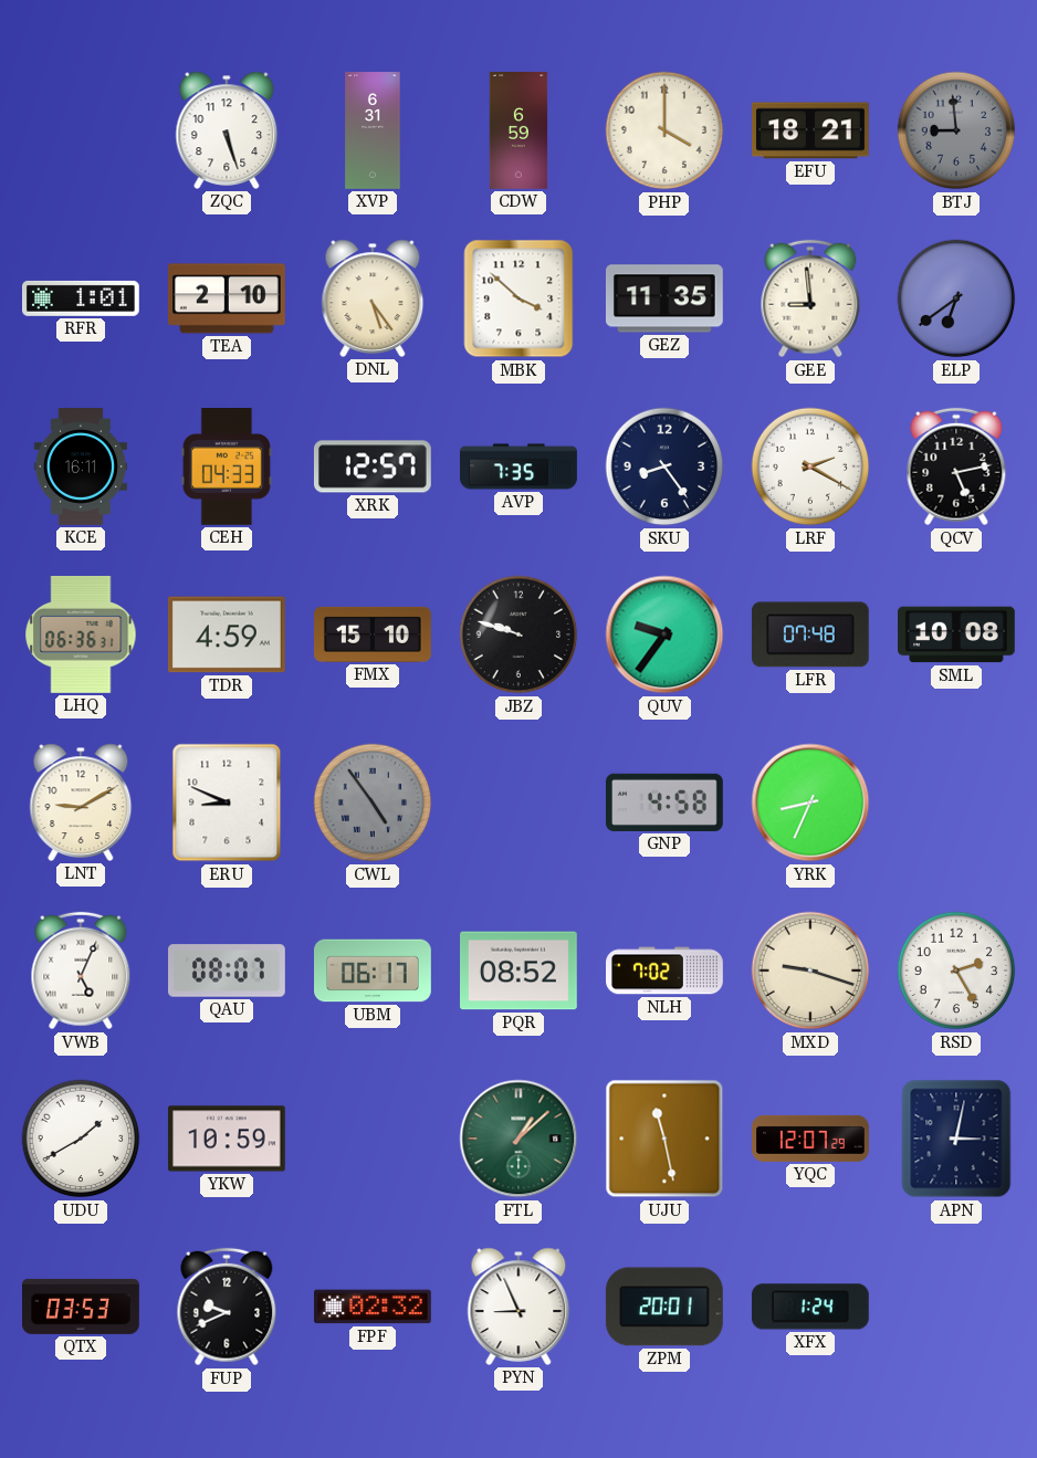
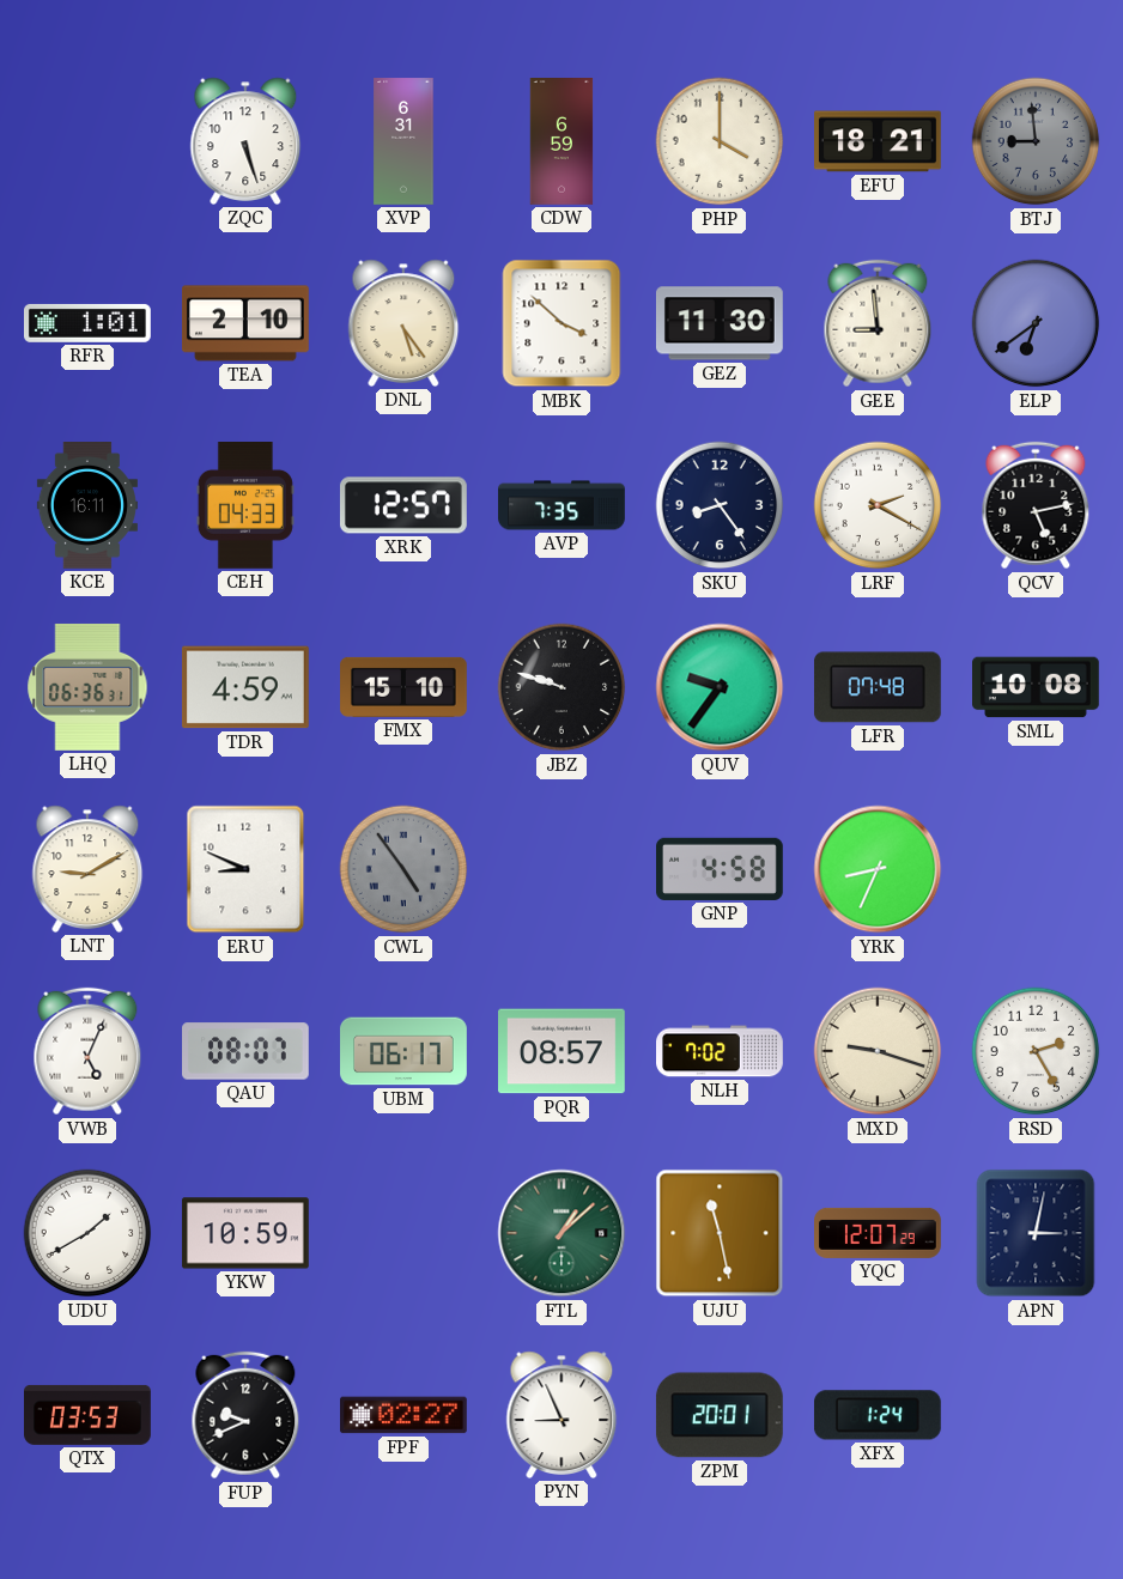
GEZ: 11:35 -> 11:30 (720, 323)
PQR: 08:52 -> 08:57 (563, 1051)
FPF: 02:32 -> 02:27 (405, 1415)
